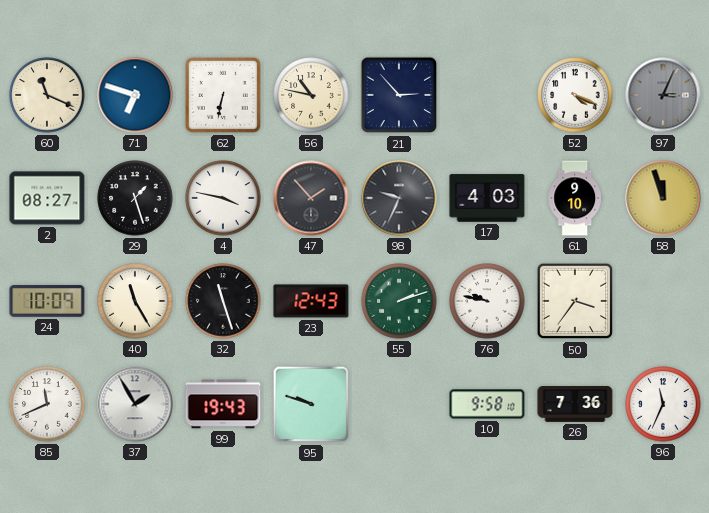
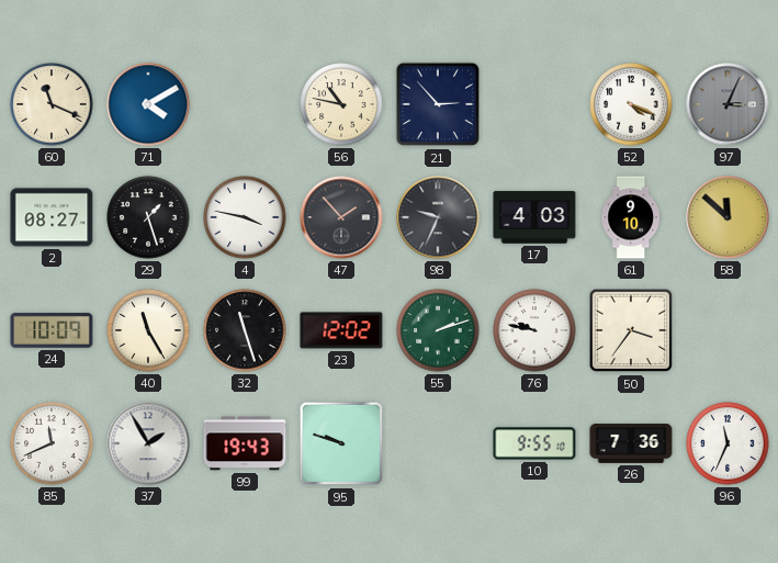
71: 6:48 -> 4:10 (148, 104)
62: 6:32 -> none (223, 95)
58: 11:57 -> 11:52 (728, 217)
23: 12:43 -> 12:02 (341, 330)
10: 9:58 -> 9:55 (534, 443)
